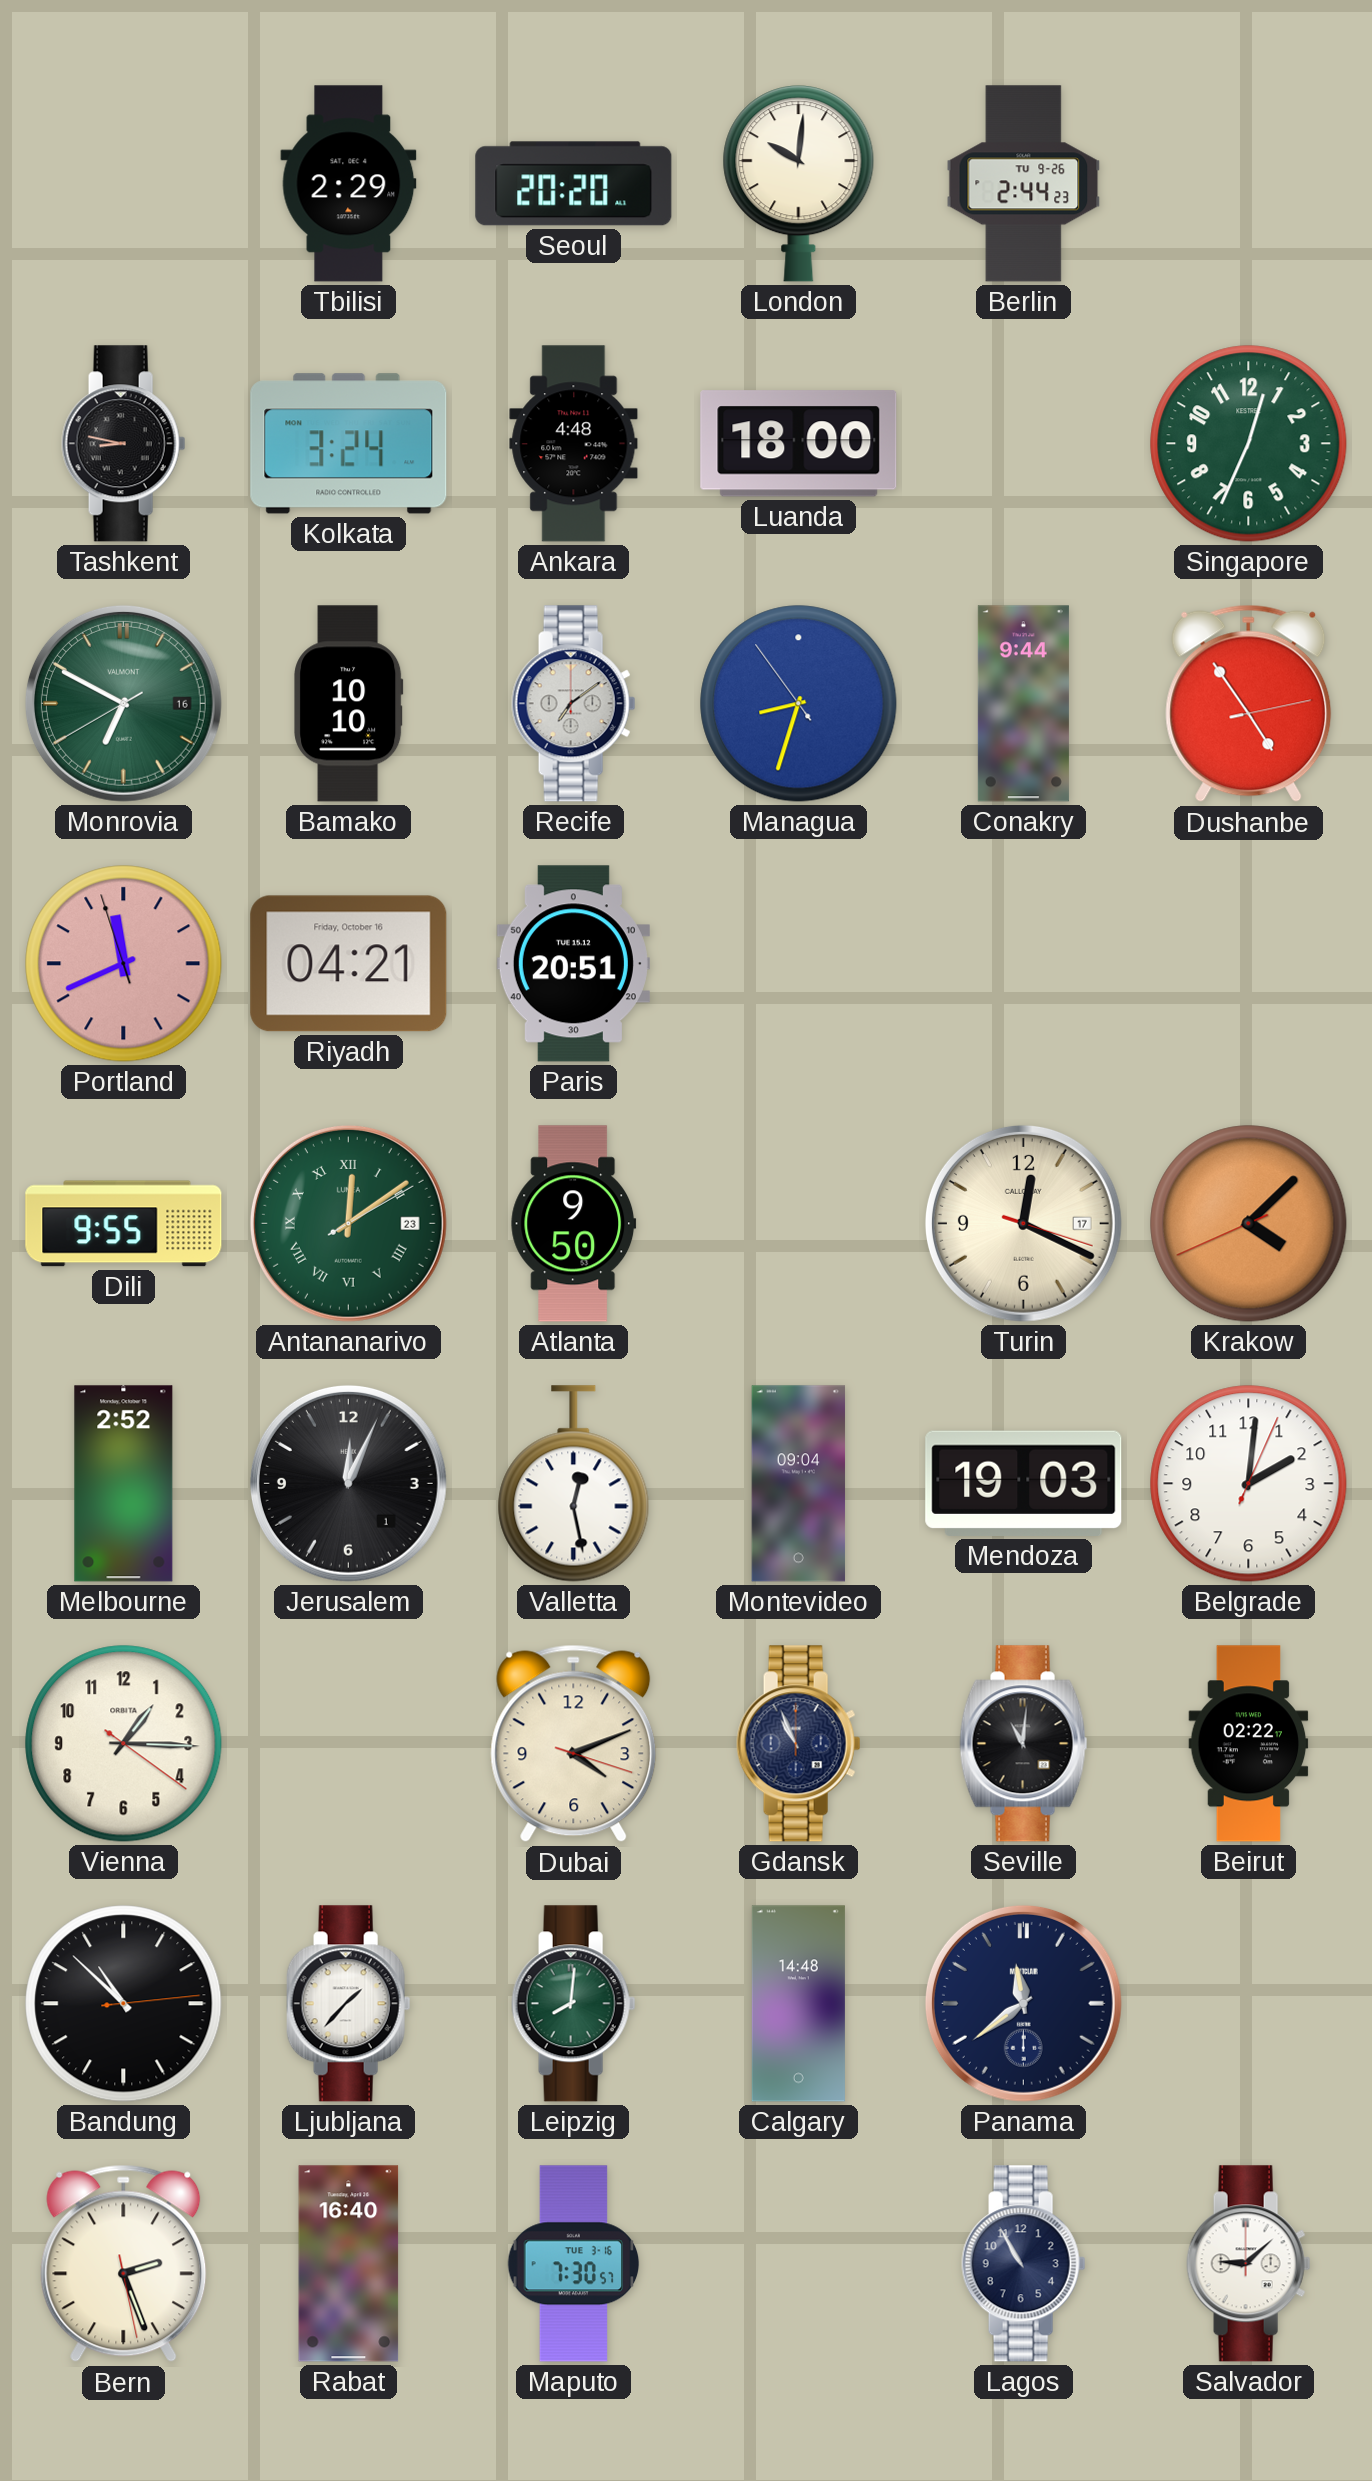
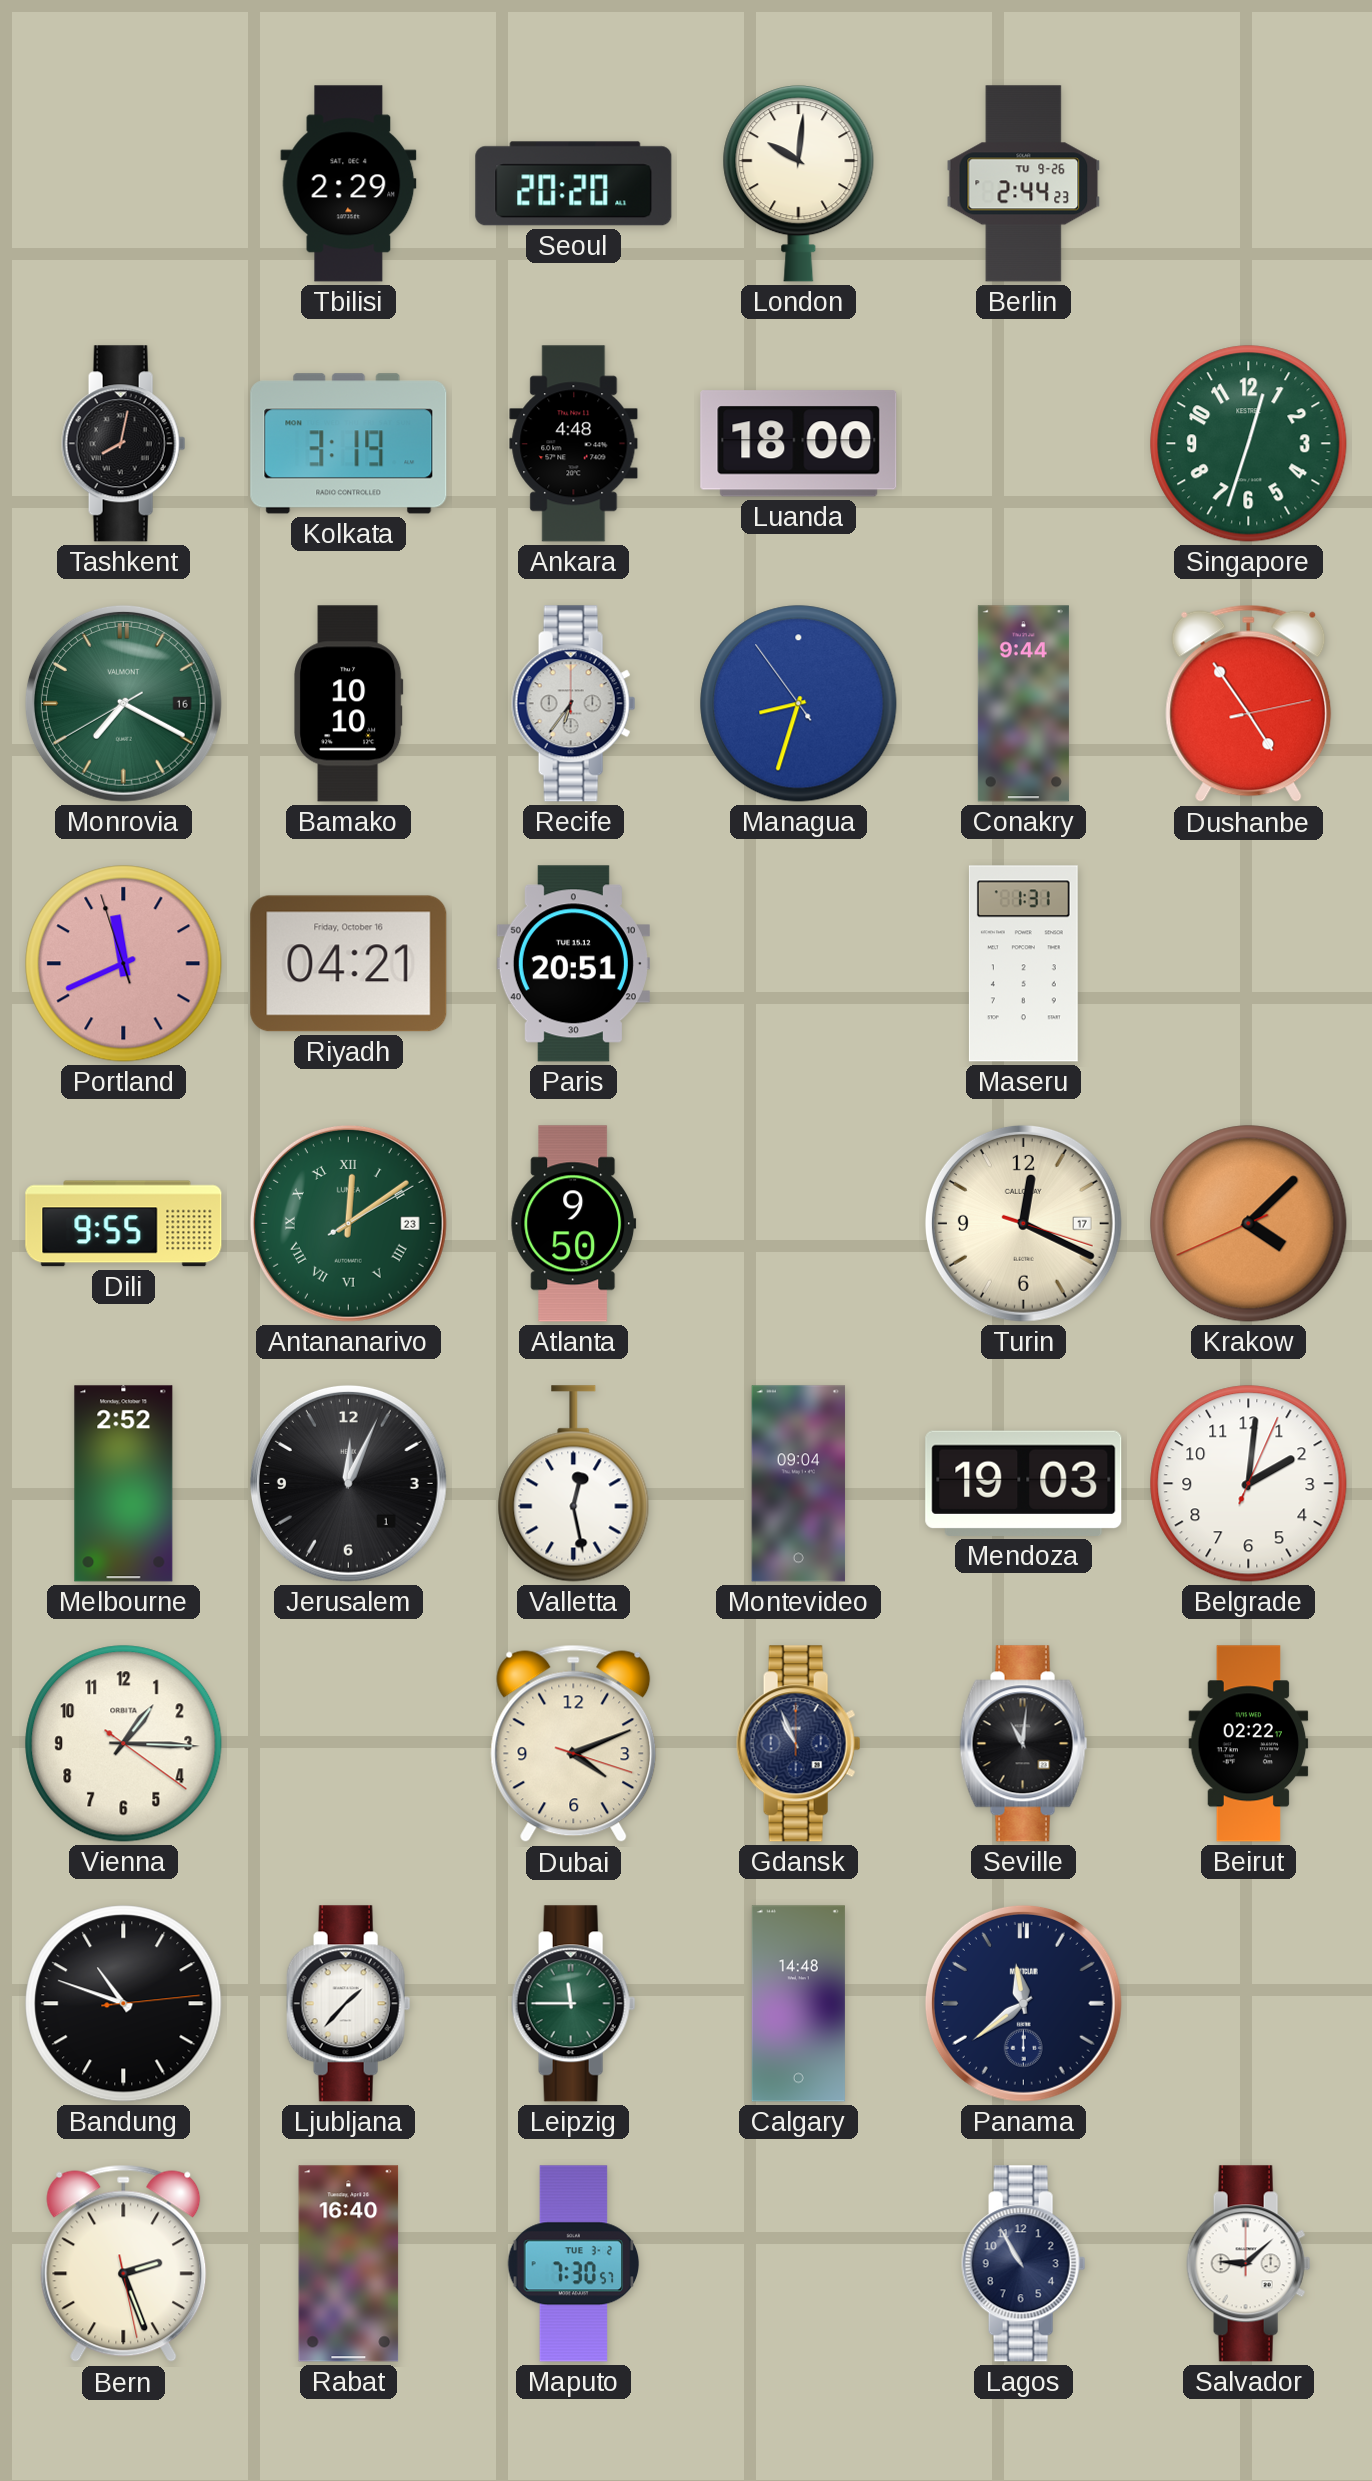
Tashkent: 8:47 -> 8:02 (124, 444)
Kolkata: 3:24 -> 3:19 (349, 444)
Singapore: 12:34 -> 12:33 (1249, 444)
Monrovia: 6:49 -> 7:19 (123, 703)
Recife: 7:09 -> 6:36 (574, 704)
Maseru: none -> 1:31 (1023, 964)
Bandung: 10:52 -> 10:48 (124, 2004)
Leipzig: 8:01 -> 11:45 (574, 2004)
Maputo date: TUE 3-16 -> TUE 3-2 (574, 2264)
